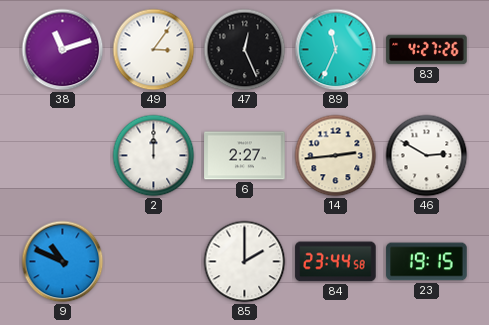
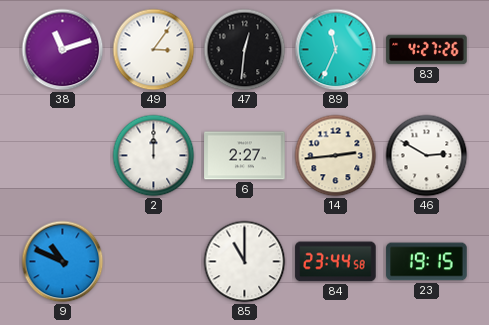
47: 12:26 -> 12:31 (245, 50)
85: 2:00 -> 11:00 (245, 262)
